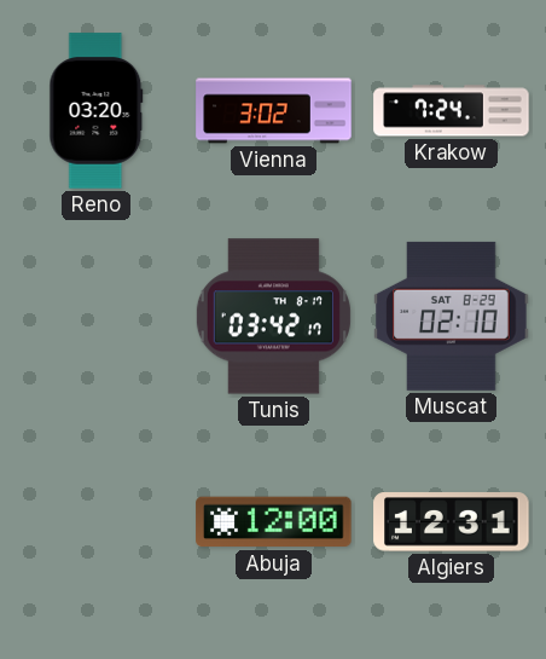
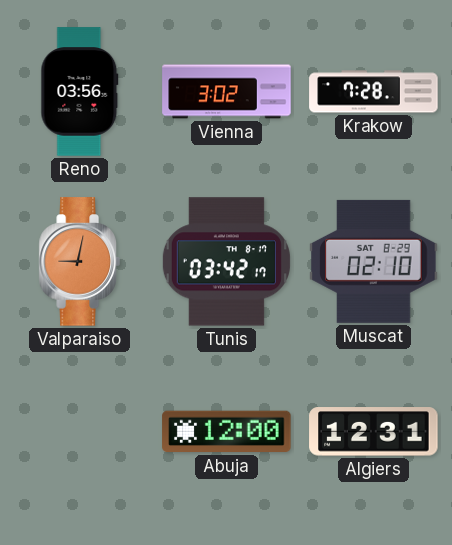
Reno: 03:20 -> 03:56 (80, 92)
Krakow: 7:24 -> 7:28 (374, 92)
Valparaiso: none -> 9:02 (79, 262)
